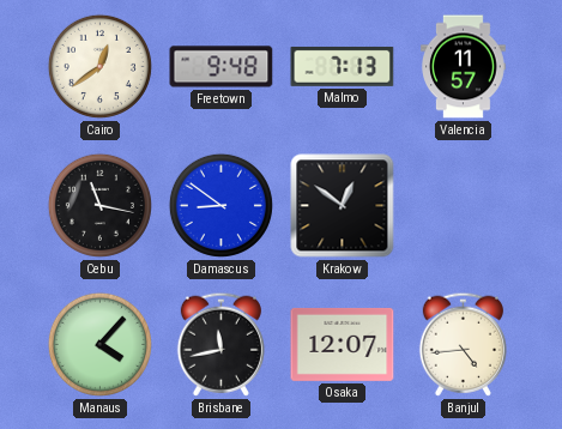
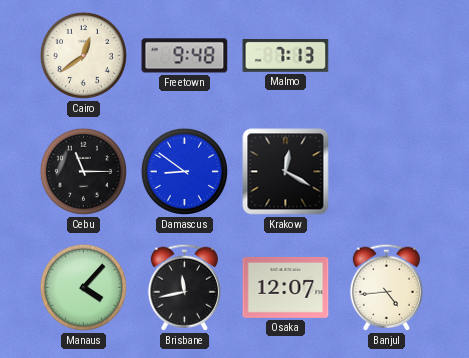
Valencia: 11:57 -> none (464, 67)
Cebu: 11:17 -> 11:15 (83, 171)
Krakow: 12:51 -> 12:20 (286, 172)
